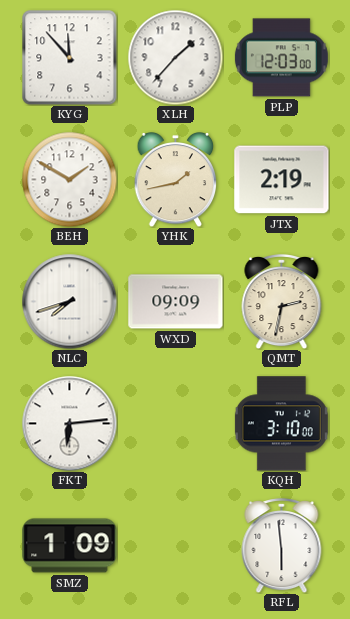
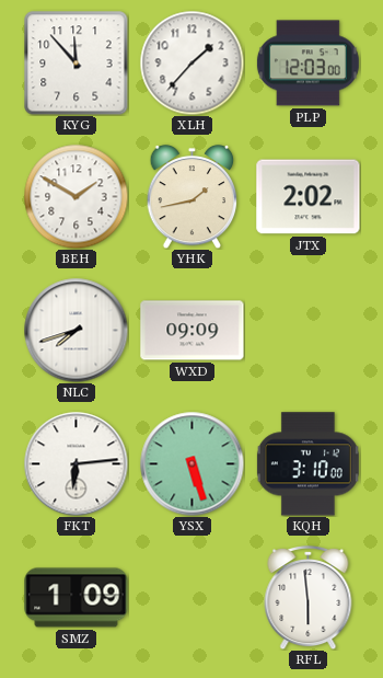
JTX: 2:19 -> 2:02 (309, 197)
QMT: 2:32 -> none (282, 302)
YSX: none -> 5:27 (191, 463)
